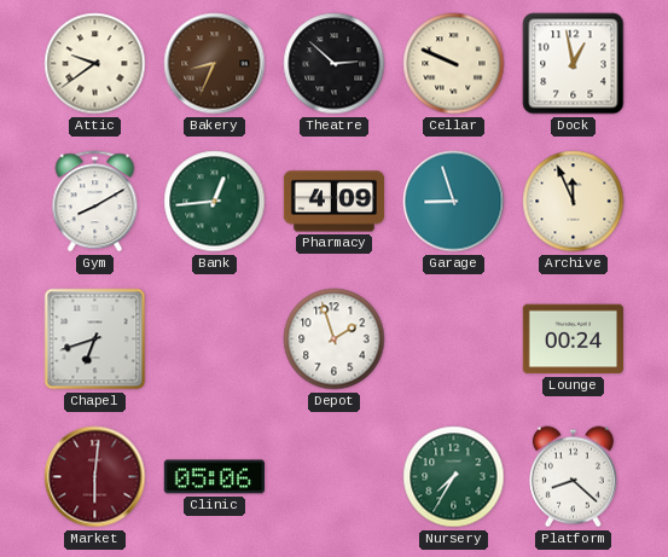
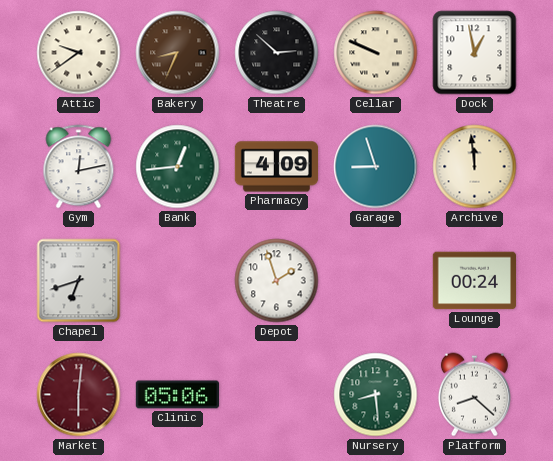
Gym: 8:10 -> 12:13 (79, 167)
Archive: 11:56 -> 11:59 (475, 167)
Nursery: 7:35 -> 8:29 (376, 395)
